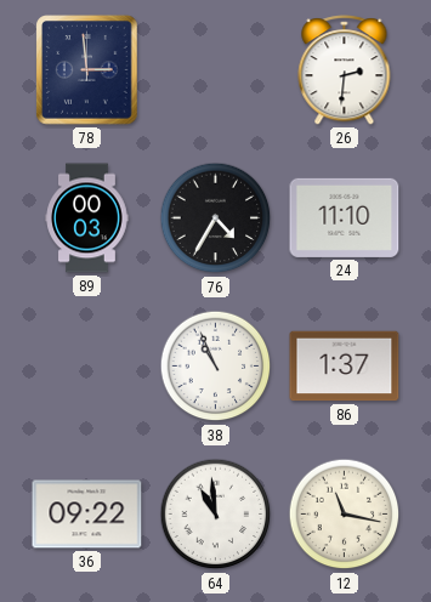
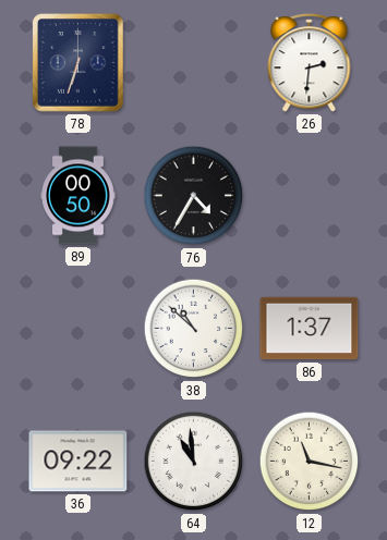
78: 2:59 -> 6:33 (78, 63)
89: 00:03 -> 00:50 (78, 196)
24: 11:10 -> none (345, 217)
38: 10:56 -> 10:52 (194, 329)
